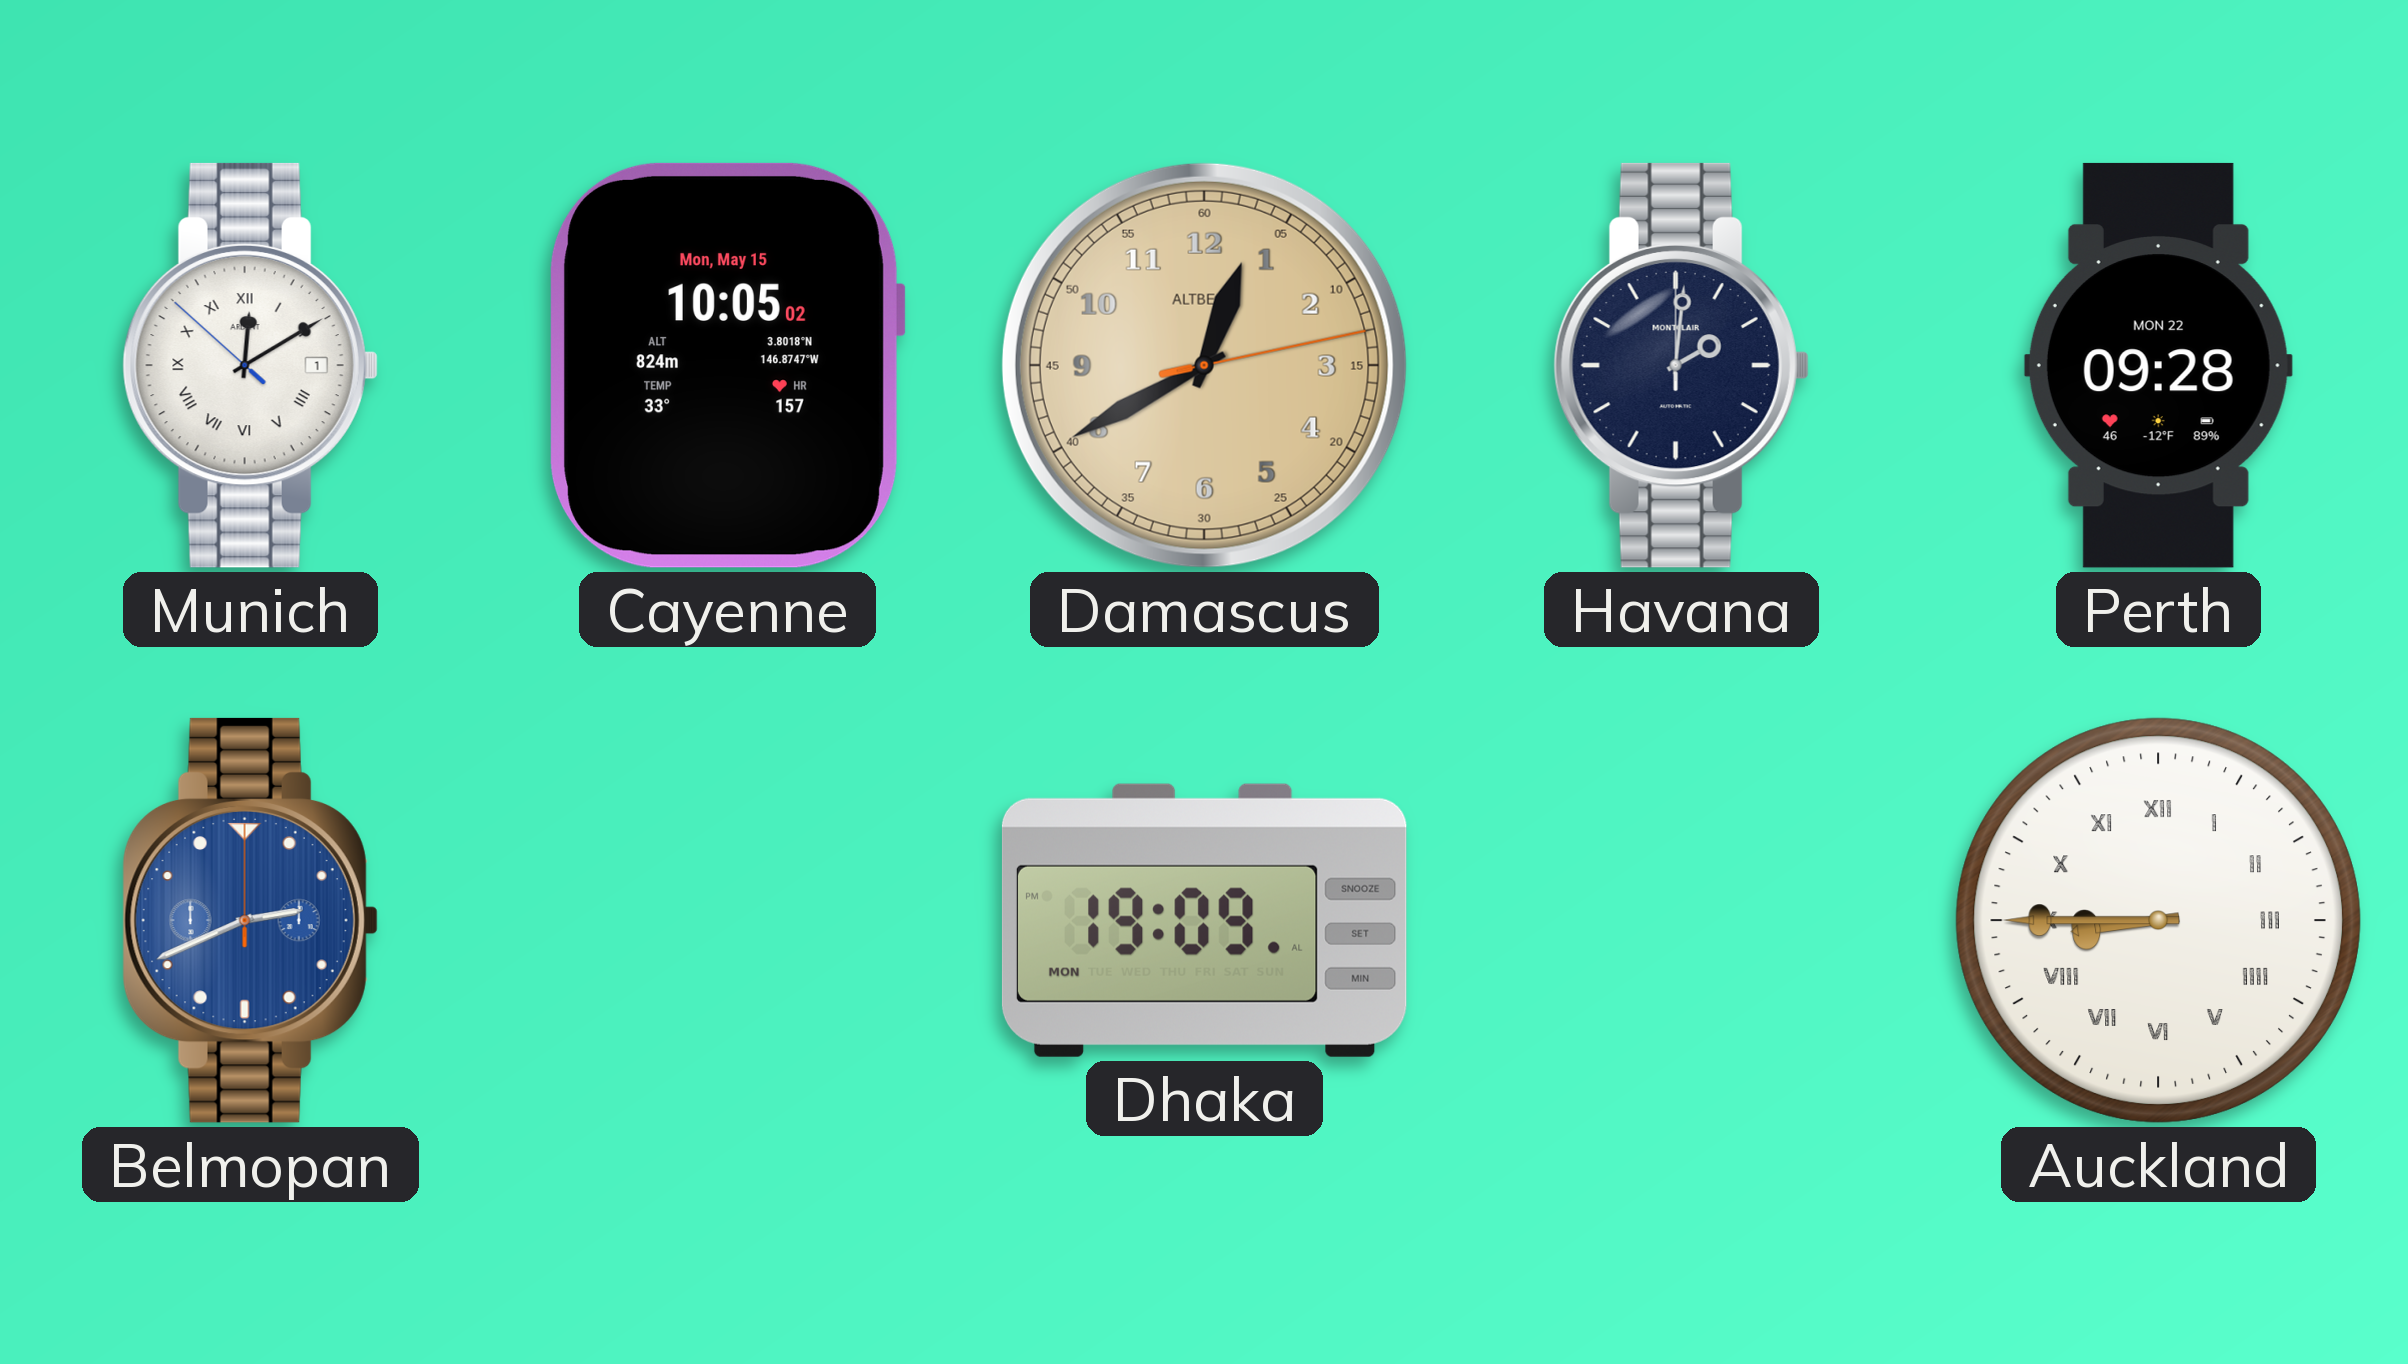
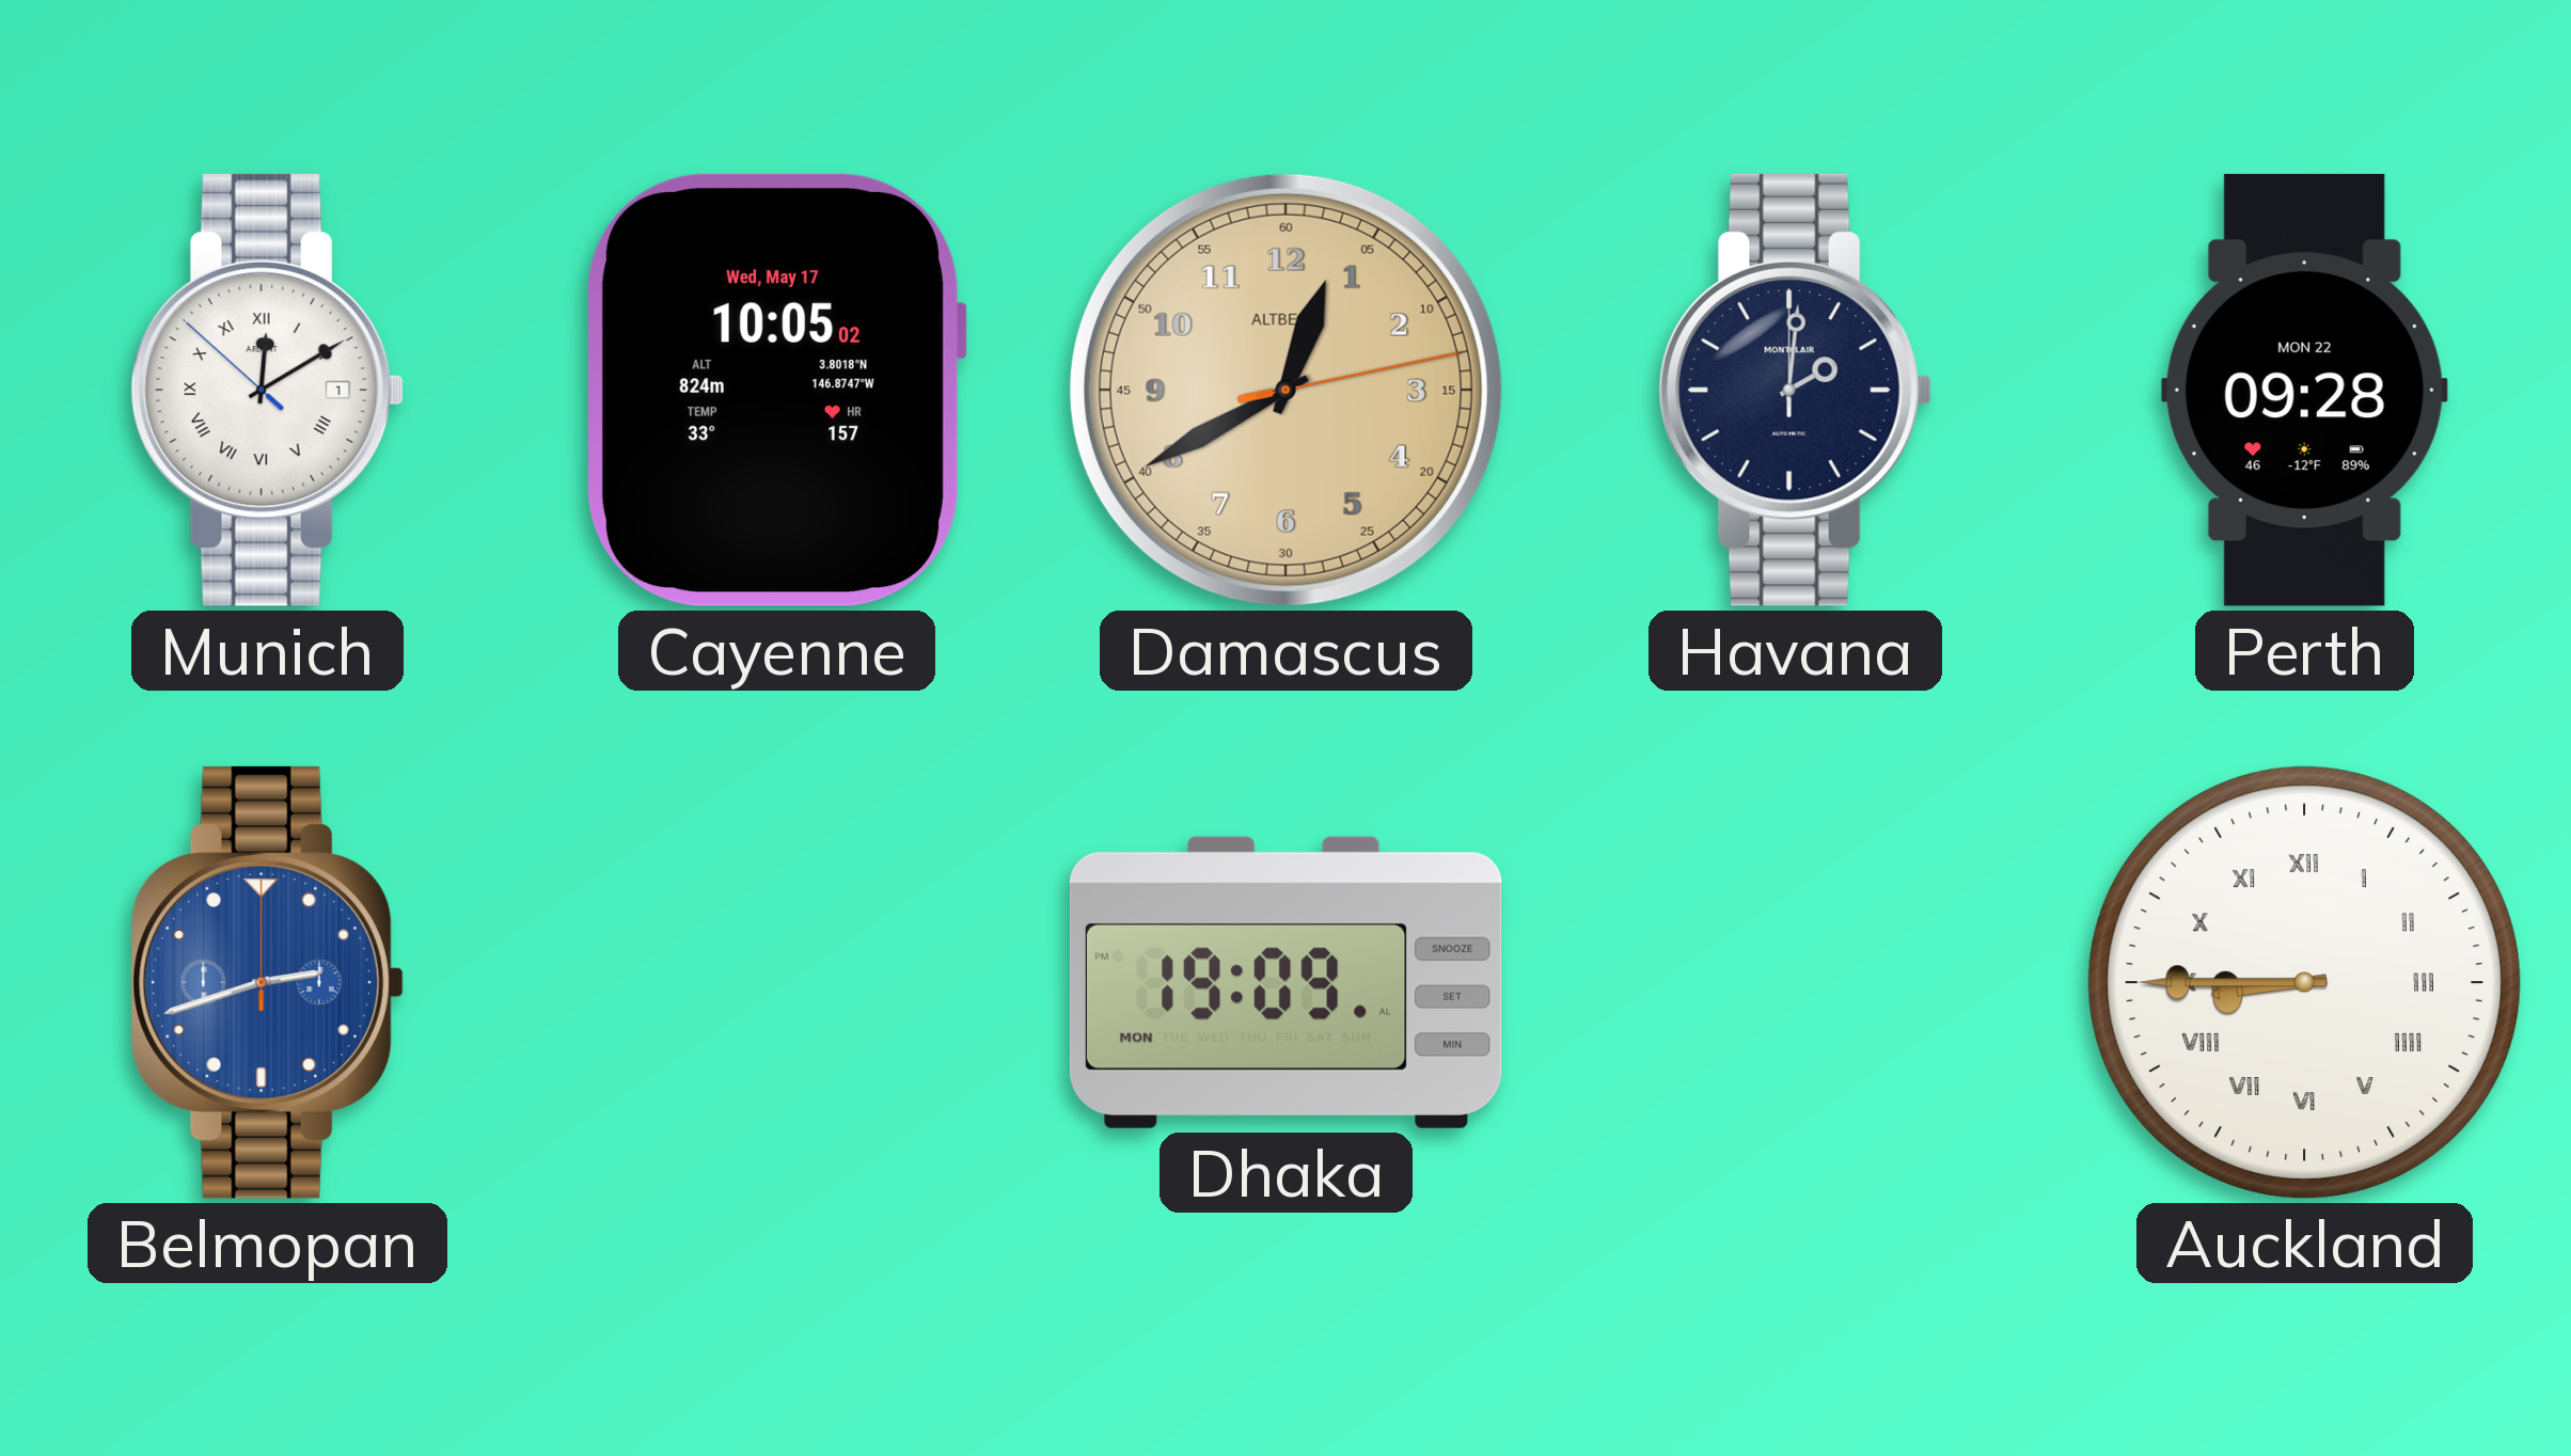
Cayenne date: Mon, May 15 -> Wed, May 17 (776, 390)
Belmopan: 2:41 -> 2:42 (267, 982)
